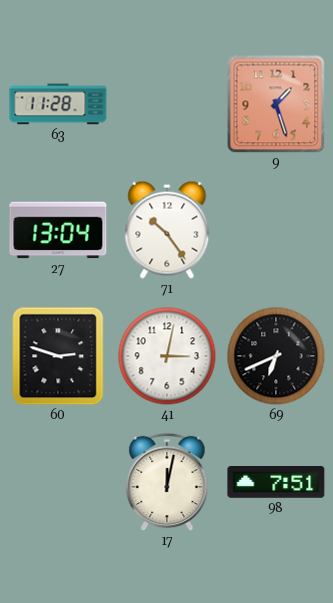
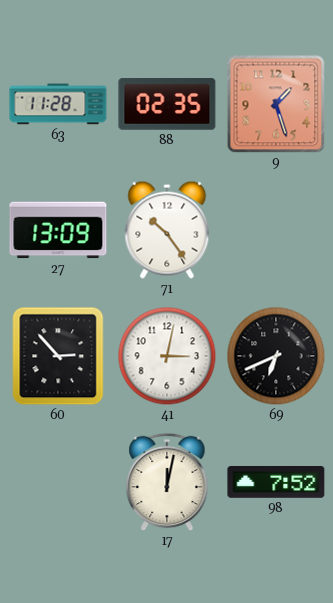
88: none -> 02:35 (167, 104)
27: 13:04 -> 13:09 (58, 230)
60: 2:48 -> 2:53 (58, 356)
98: 7:51 -> 7:52 (276, 483)
